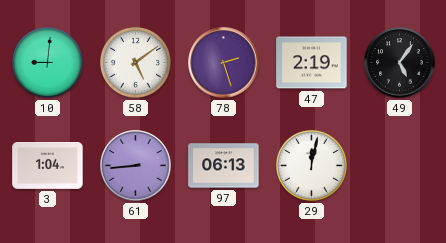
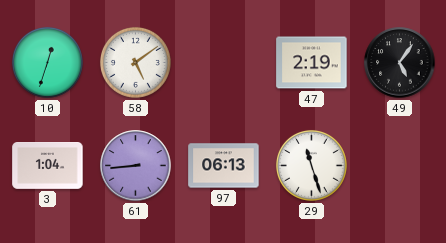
10: 9:01 -> 12:33 (47, 62)
78: 2:27 -> none (224, 63)
29: 12:02 -> 11:27 (311, 165)
